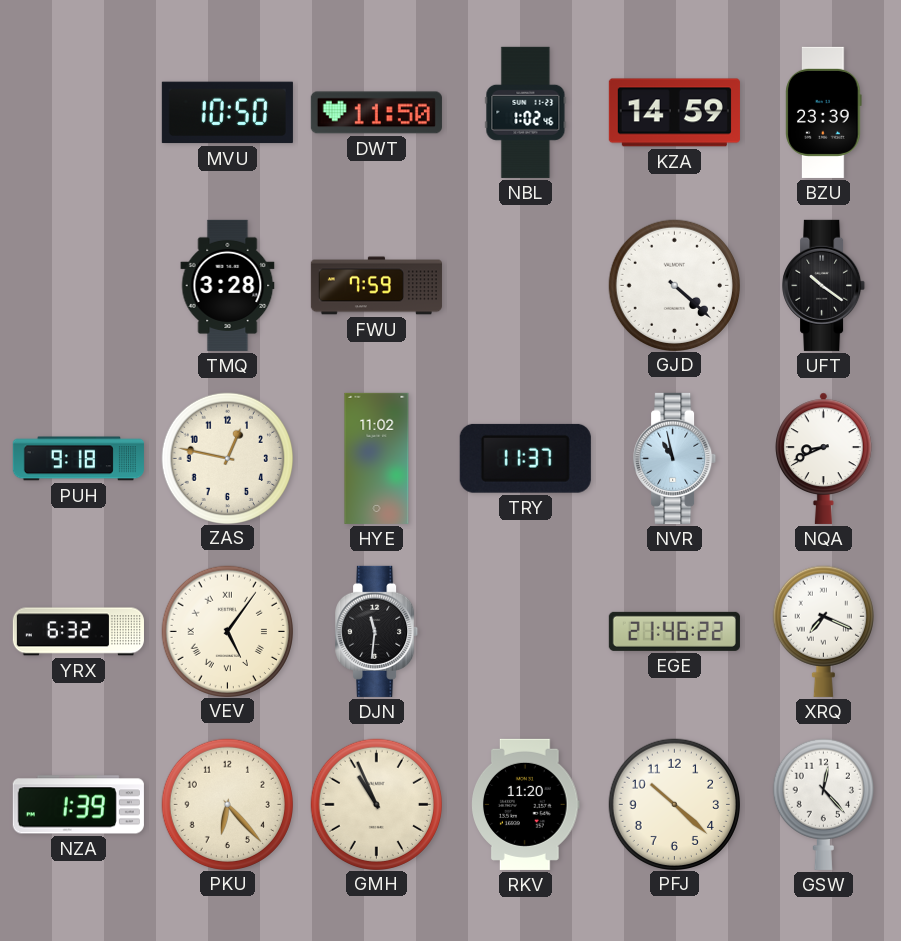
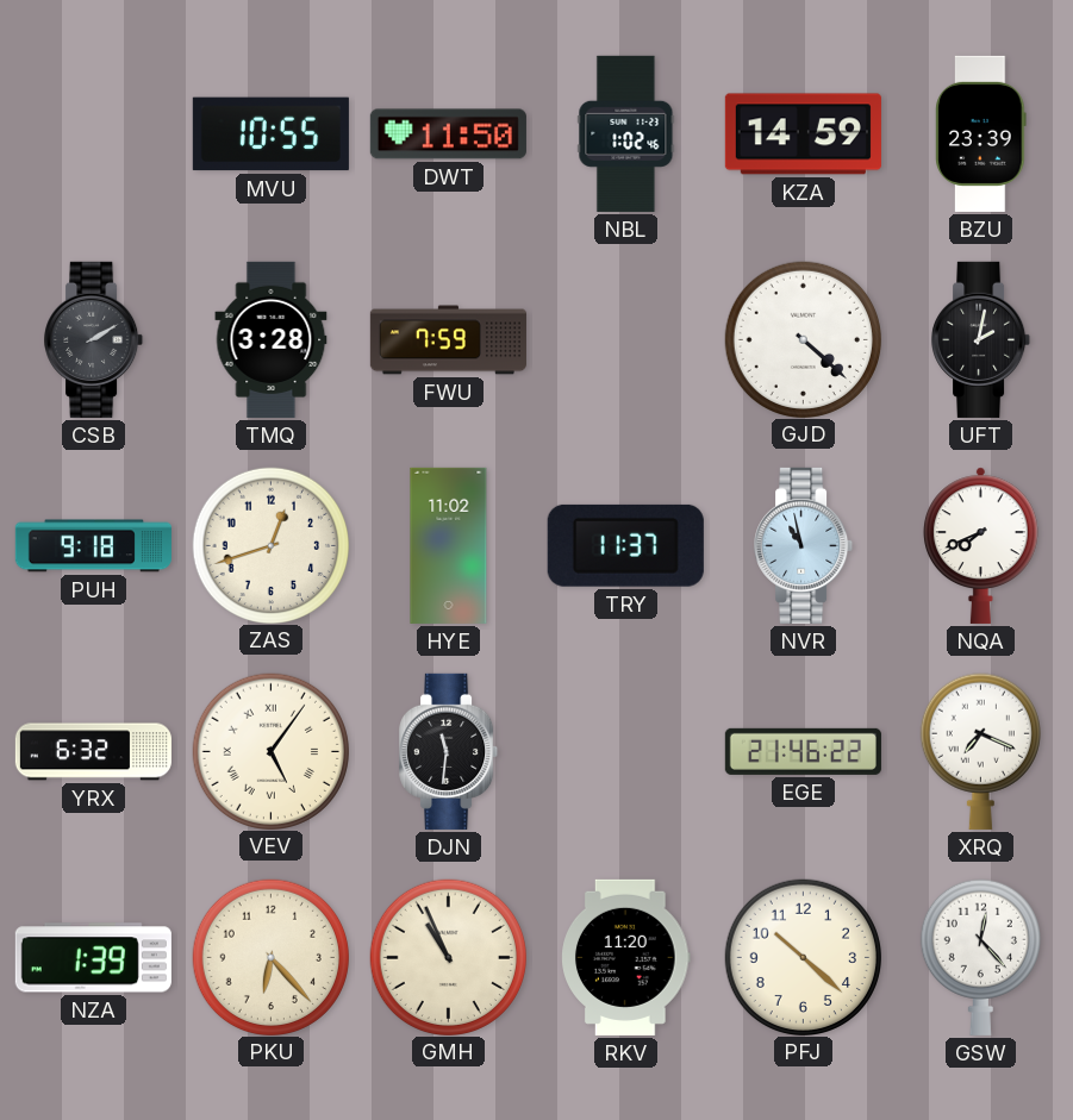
MVU: 10:50 -> 10:55 (270, 134)
CSB: none -> 2:10 (94, 339)
UFT: 10:21 -> 2:02 (981, 339)
ZAS: 12:47 -> 12:42 (270, 545)
NQA: 8:41 -> 7:41 (981, 545)
